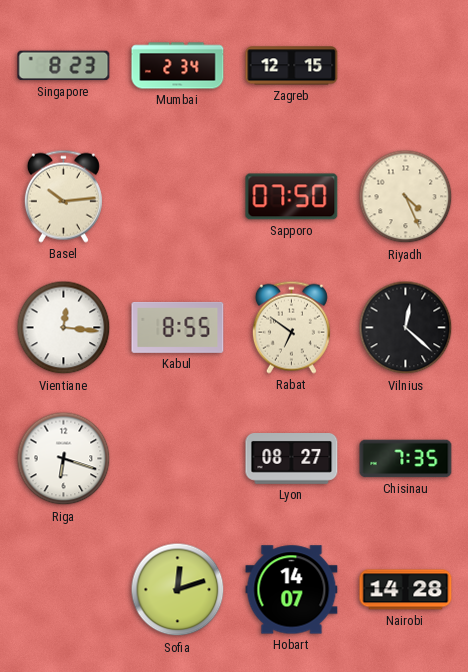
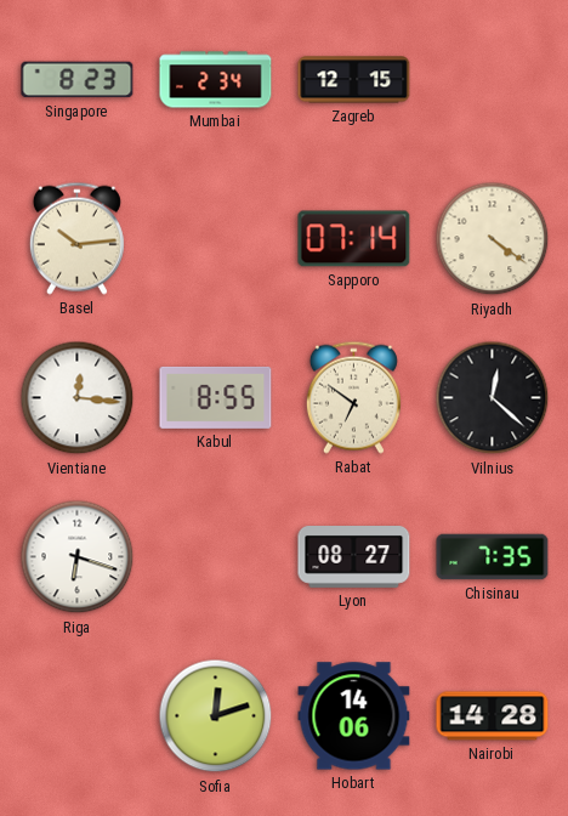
Sapporo: 07:50 -> 07:14 (354, 239)
Riyadh: 4:26 -> 4:21 (493, 239)
Hobart: 14:07 -> 14:06 (354, 716)
